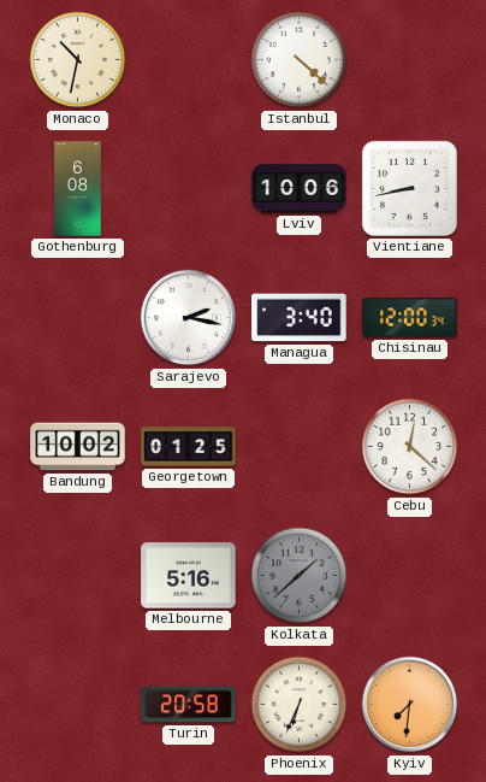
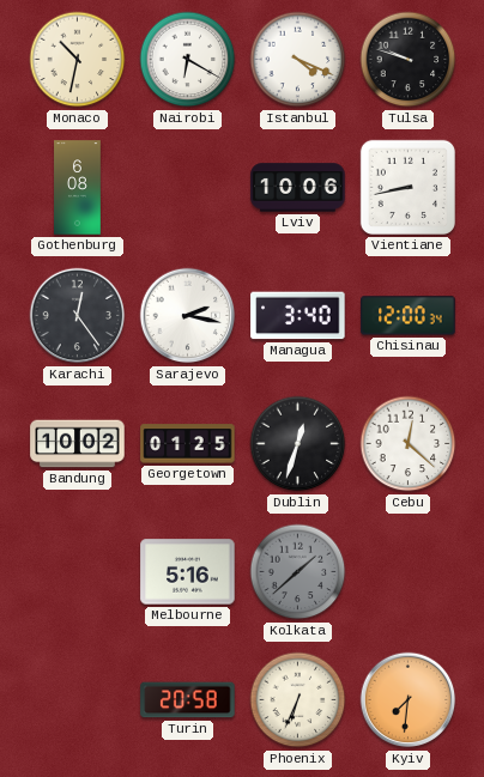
Nairobi: none -> 6:20 (188, 60)
Istanbul: 4:22 -> 4:19 (298, 60)
Tulsa: none -> 9:48 (409, 60)
Karachi: none -> 12:24 (78, 316)
Dublin: none -> 12:33 (298, 444)
